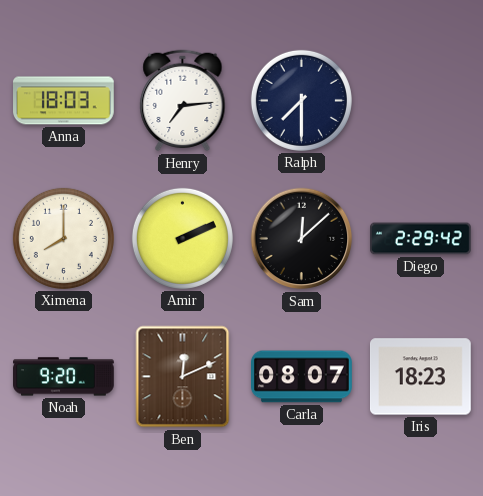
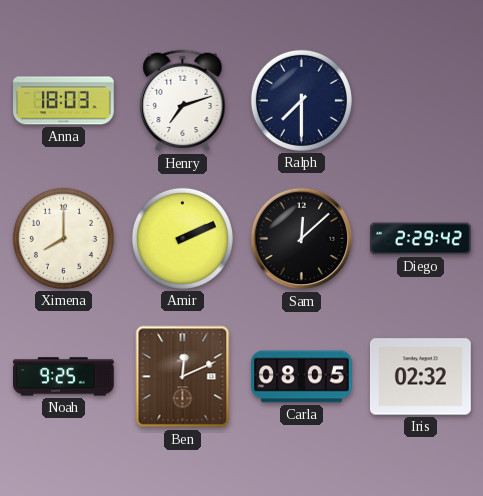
Henry: 7:14 -> 7:12 (183, 101)
Noah: 9:20 -> 9:25 (64, 377)
Carla: 08:07 -> 08:05 (302, 377)
Iris: 18:23 -> 02:32 (421, 377)
